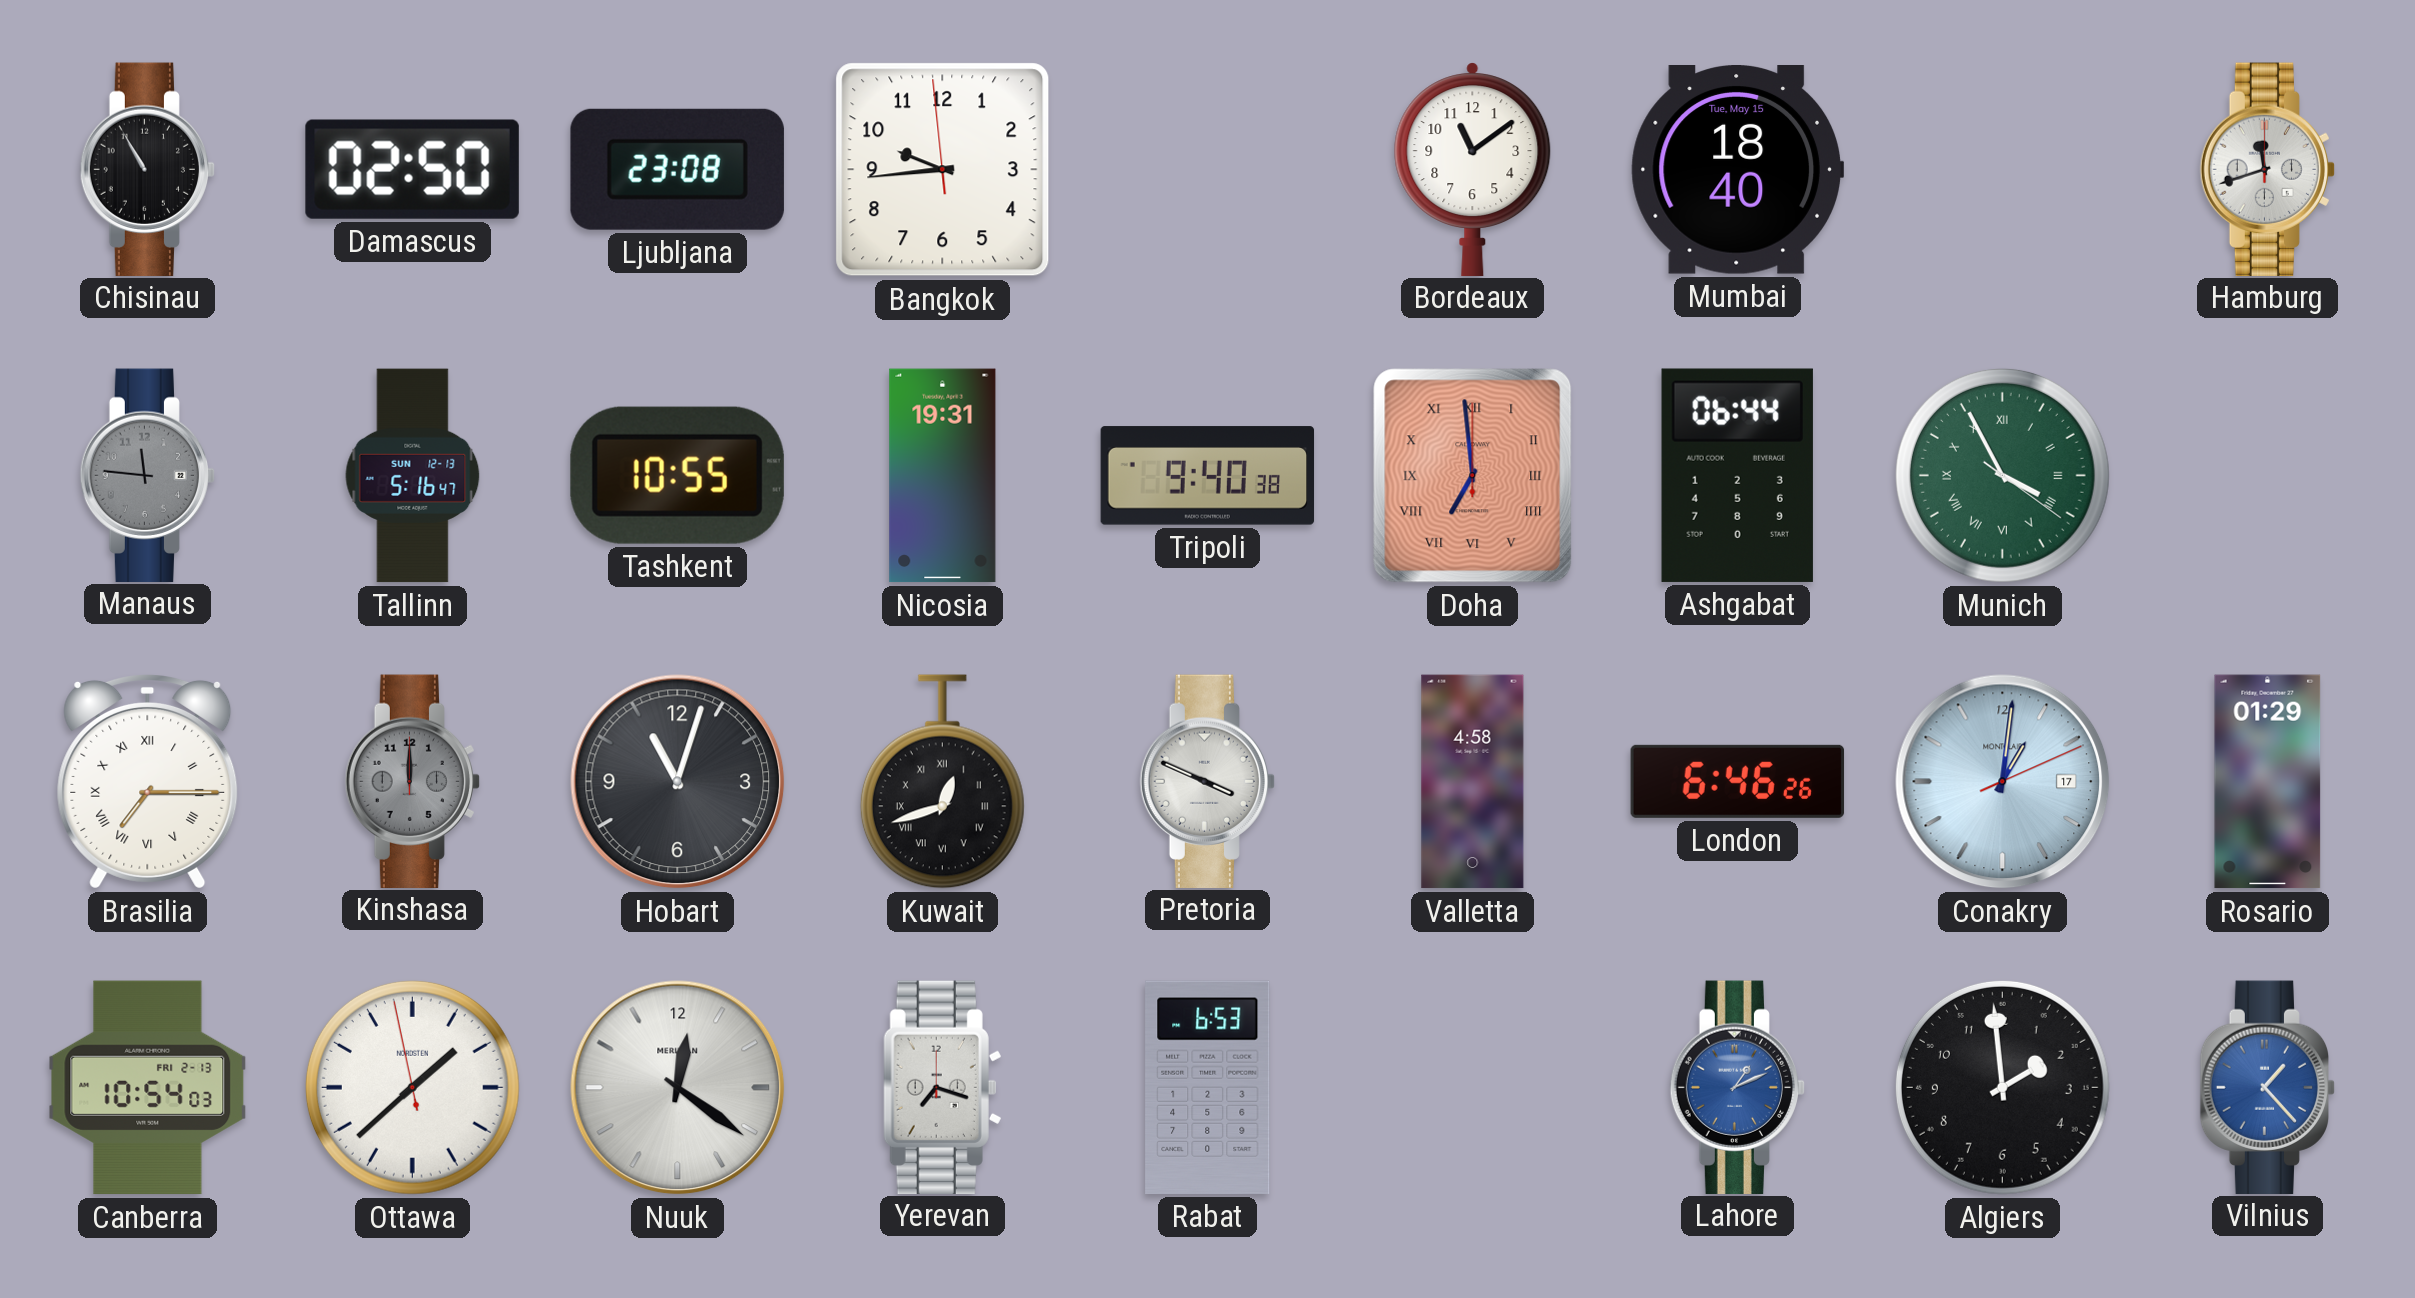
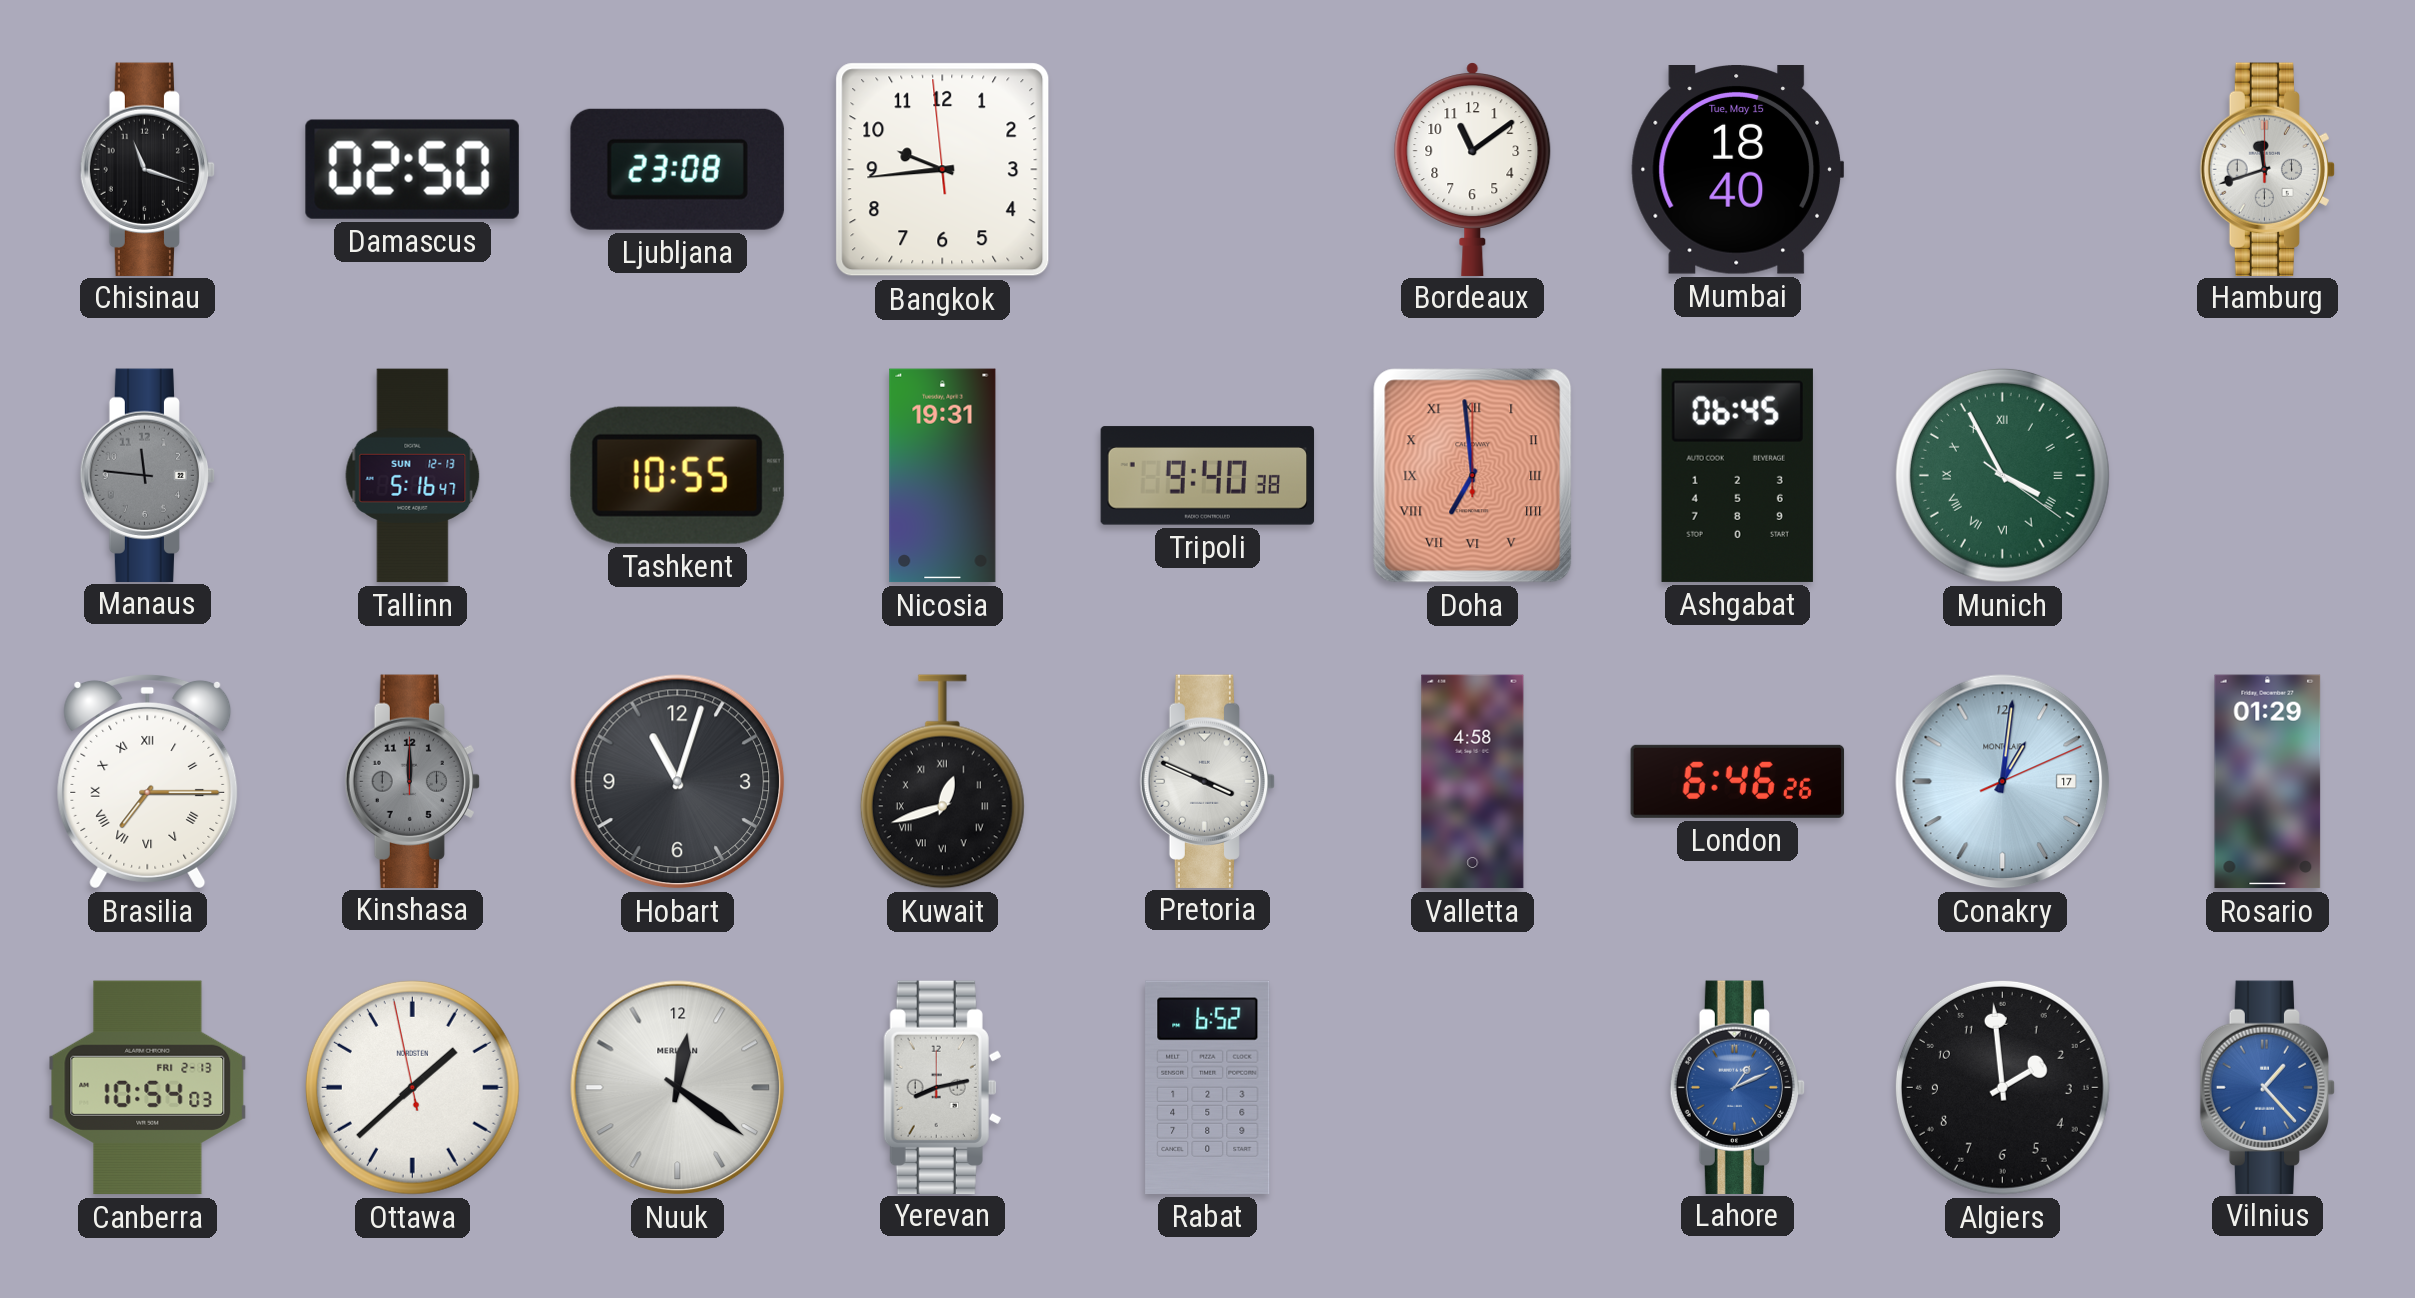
Chisinau: 10:55 -> 11:18 (148, 169)
Ashgabat: 06:44 -> 06:45 (1737, 475)
Yerevan: 7:18 -> 8:13 (942, 1087)
Rabat: 6:53 -> 6:52 (1208, 1087)
